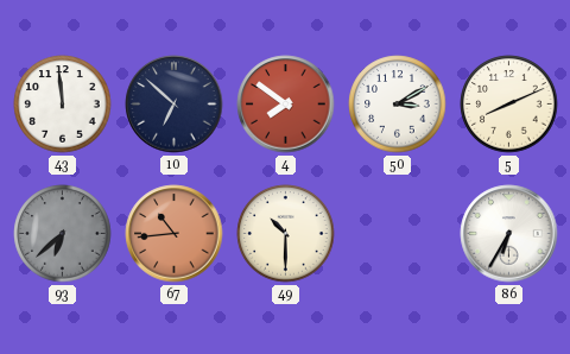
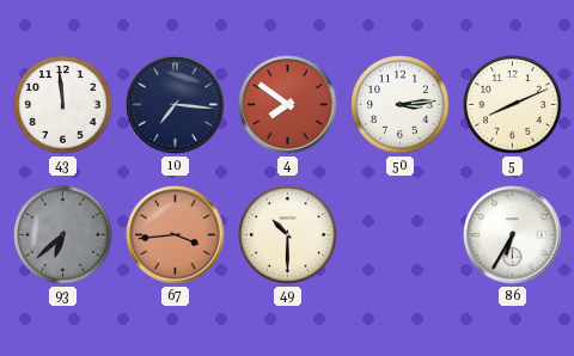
10: 6:52 -> 7:16 (176, 105)
50: 3:10 -> 3:14 (401, 105)
67: 10:44 -> 3:44 (176, 235)
